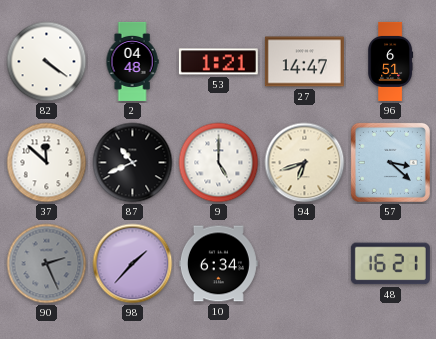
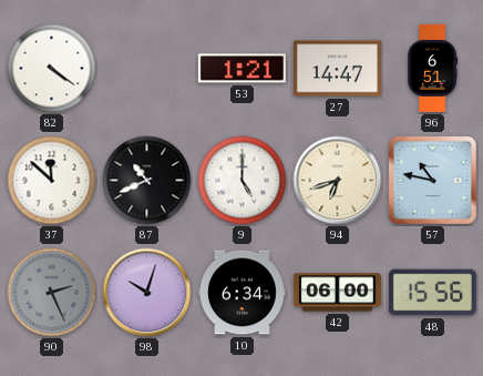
2: 04:48 -> none (132, 61)
57: 3:22 -> 10:47 (432, 180)
98: 1:37 -> 10:03 (147, 293)
42: none -> 06:00 (337, 293)
48: 16:21 -> 15:56 (432, 293)
